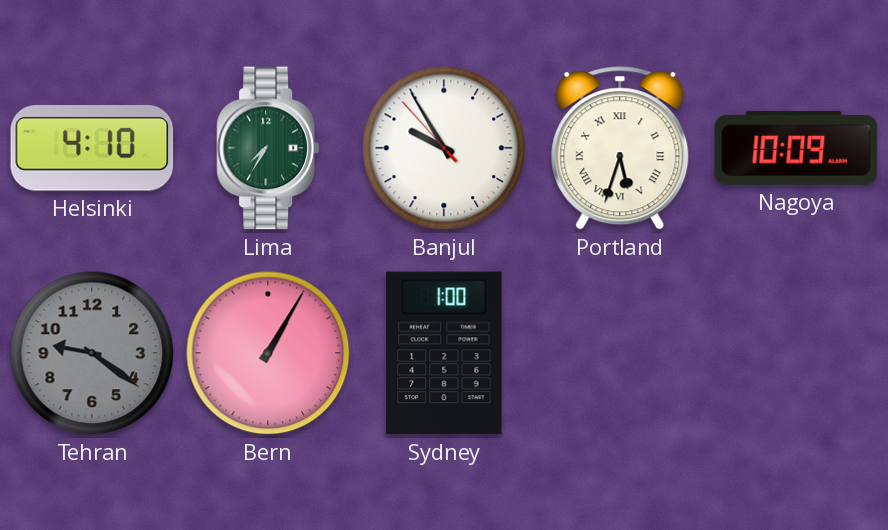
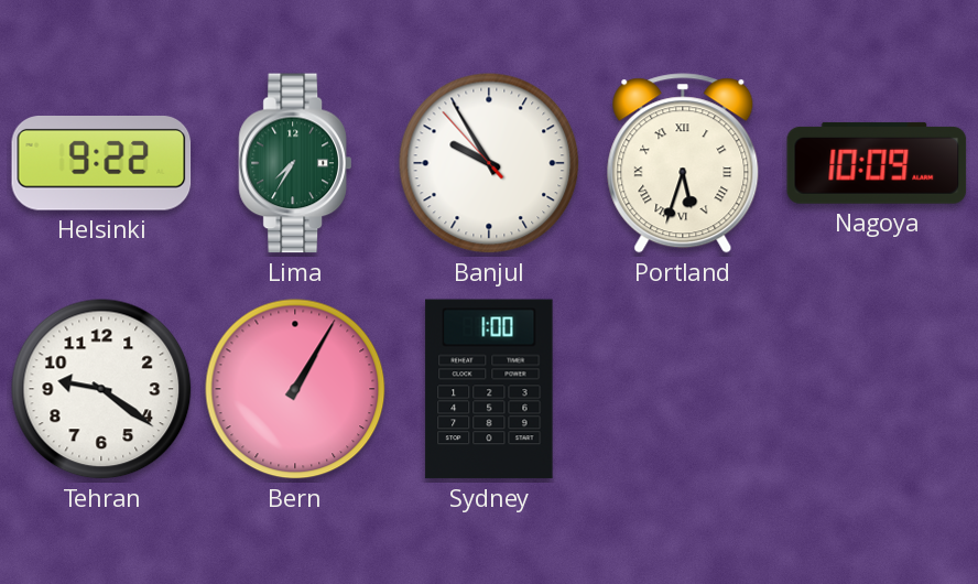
Helsinki: 4:10 -> 9:22 (101, 164)
Tehran dial: grey -> white (101, 389)
